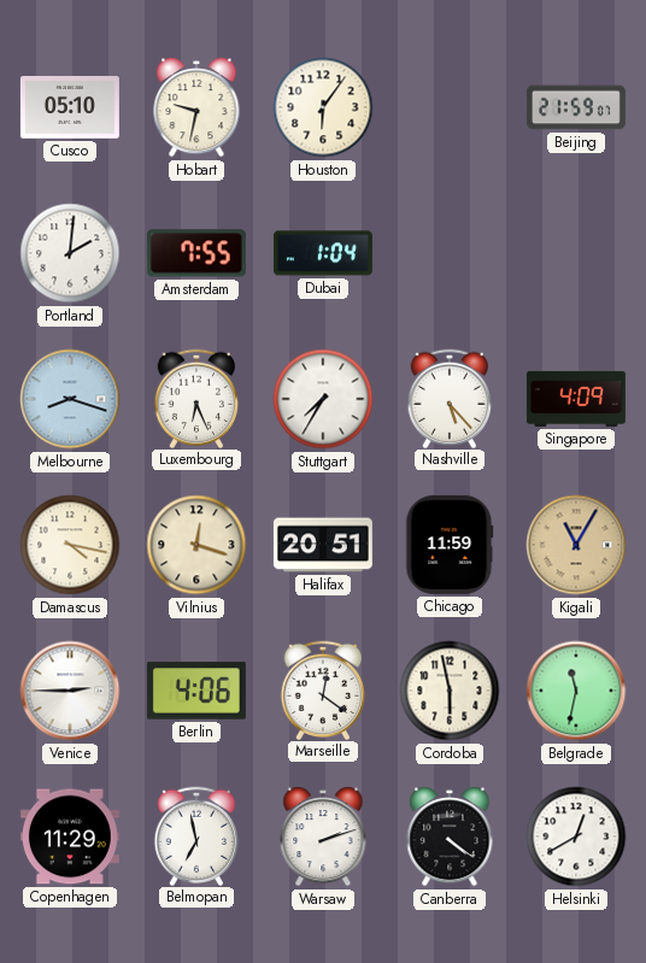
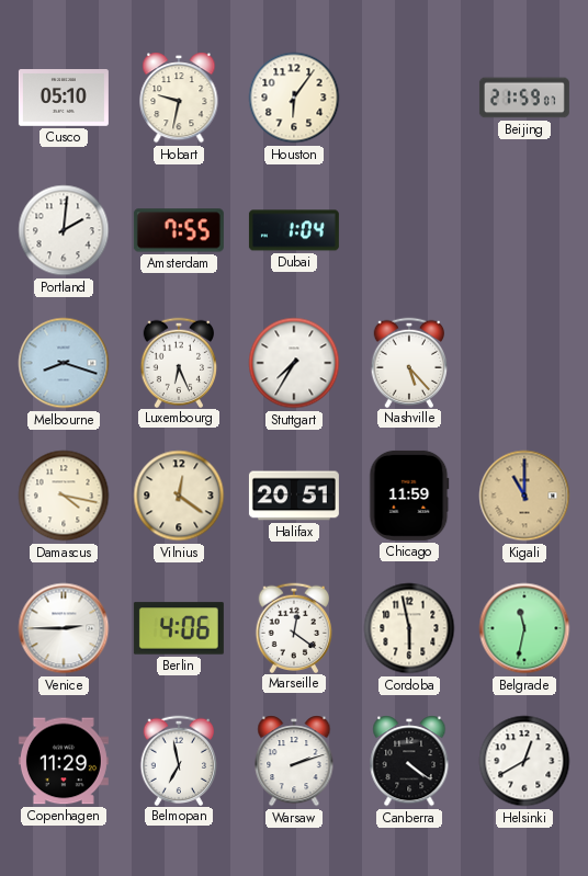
Singapore: 4:09 -> none (576, 399)
Vilnius: 12:18 -> 12:21 (179, 496)
Kigali: 11:05 -> 11:00 (524, 496)
